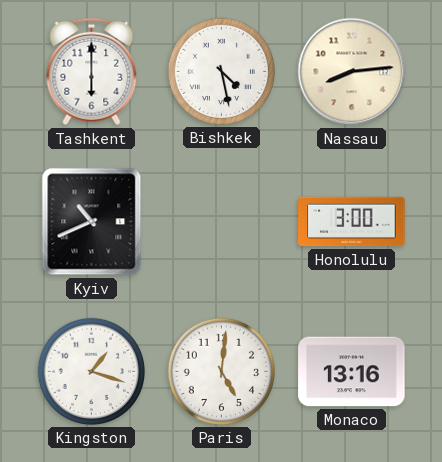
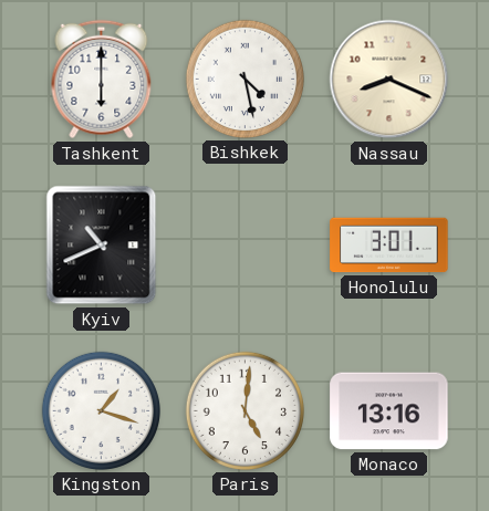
Nassau: 8:14 -> 8:19 (389, 80)
Honolulu: 3:00 -> 3:01 (389, 246)
